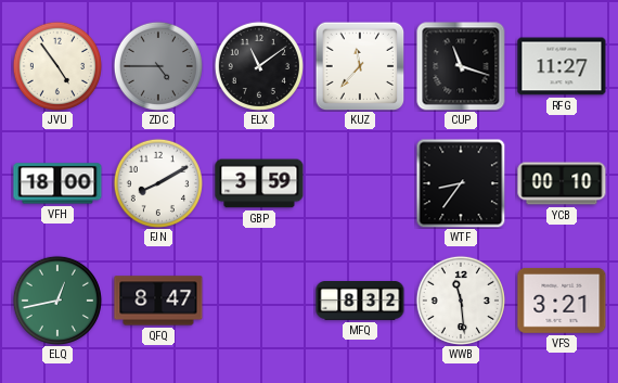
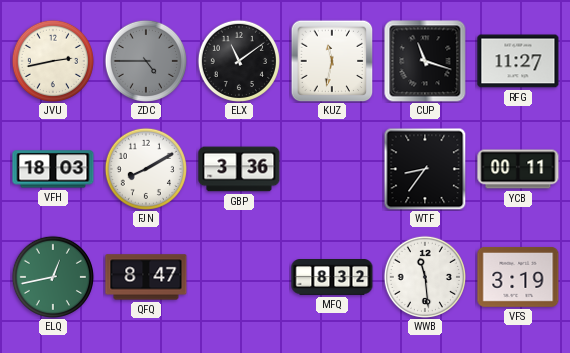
JVU: 4:54 -> 2:43 (53, 61)
KUZ: 11:37 -> 11:32 (332, 61)
VFH: 18:00 -> 18:03 (53, 169)
GBP: 3:59 -> 3:36 (239, 169)
YCB: 00:10 -> 00:11 (518, 169)
VFS: 3:21 -> 3:19 (518, 277)
